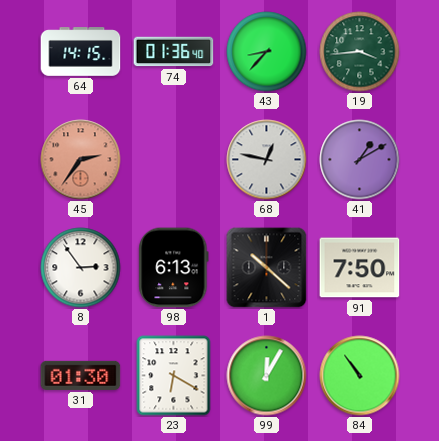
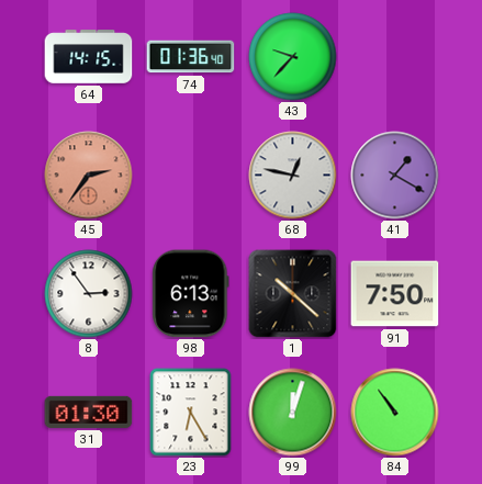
43: 8:37 -> 9:37 (293, 57)
19: 3:44 -> none (360, 52)
41: 1:10 -> 1:20 (395, 176)
23: 6:20 -> 6:25 (191, 413)
99: 12:05 -> 12:03 (293, 413)
